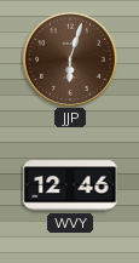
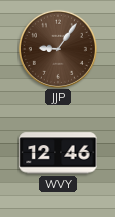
JJP: 6:03 -> 9:06 (58, 49)
